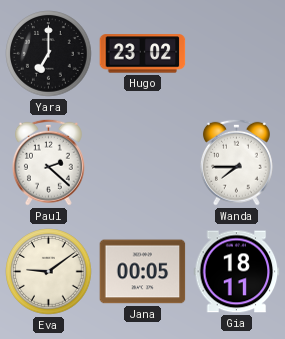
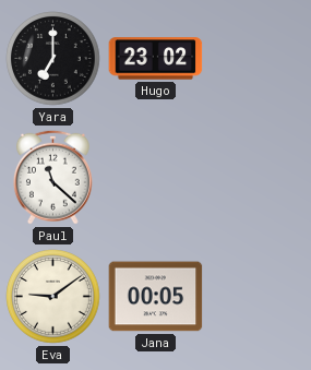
Paul: 2:22 -> 11:22 (52, 177)
Wanda: 7:45 -> none (236, 162)
Gia: 18:11 -> none (237, 272)
